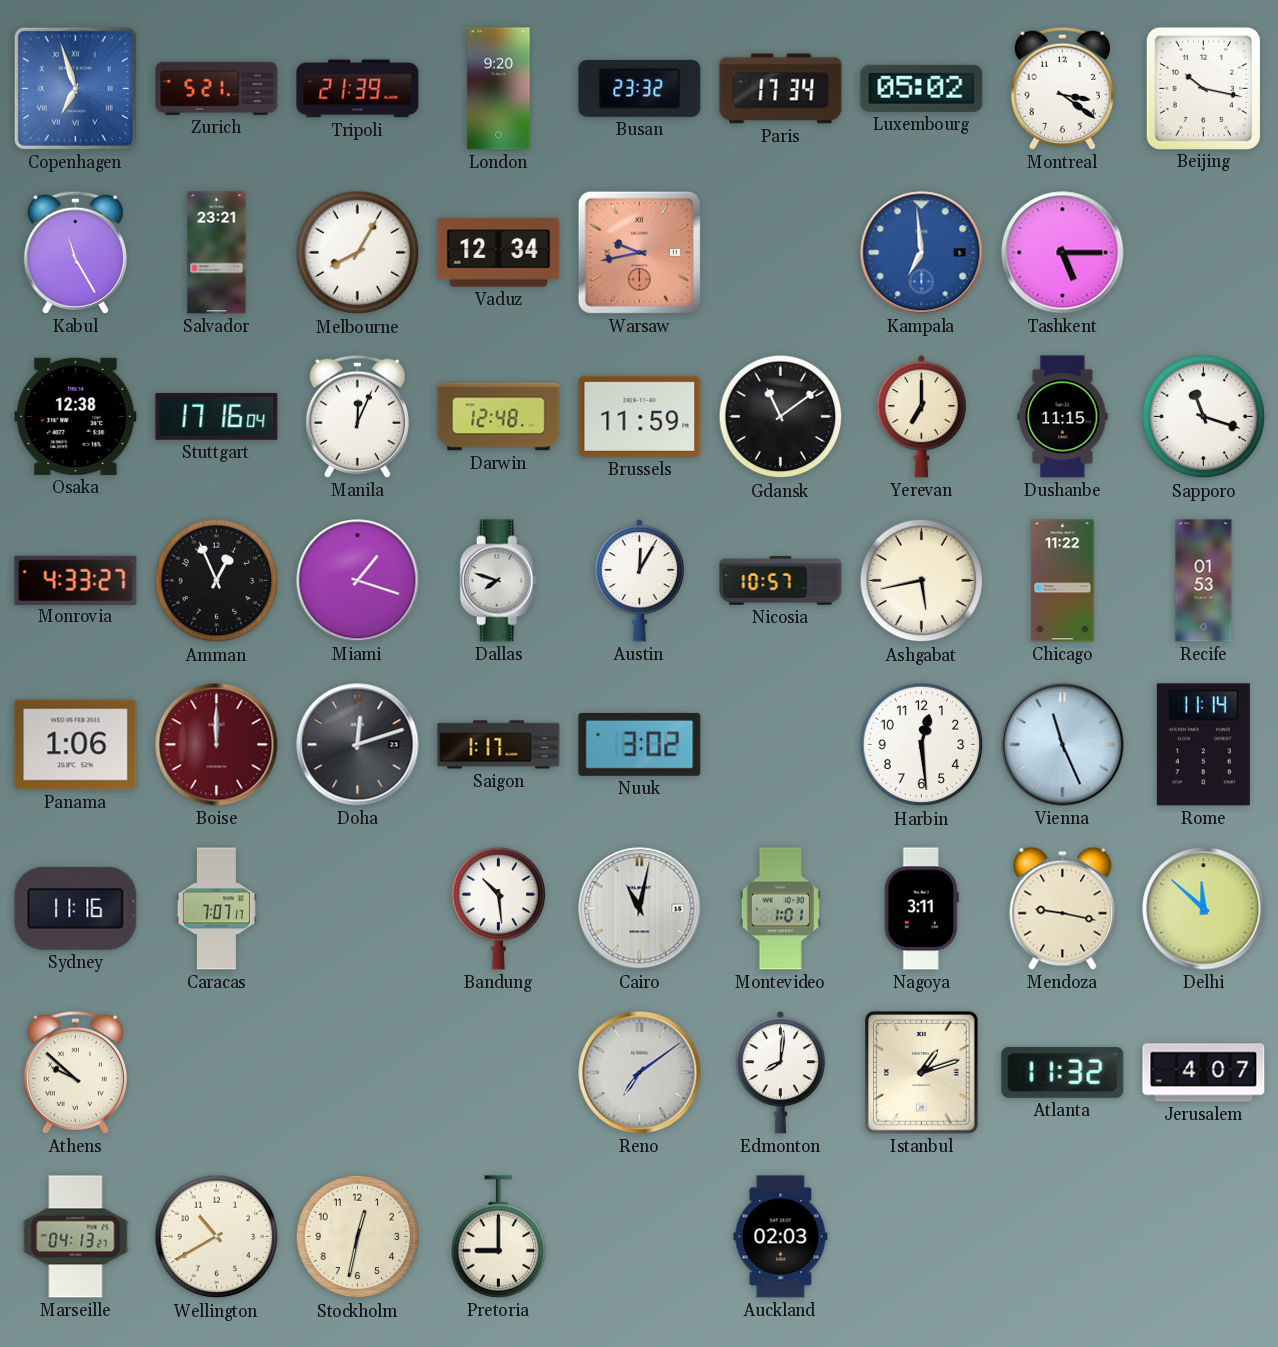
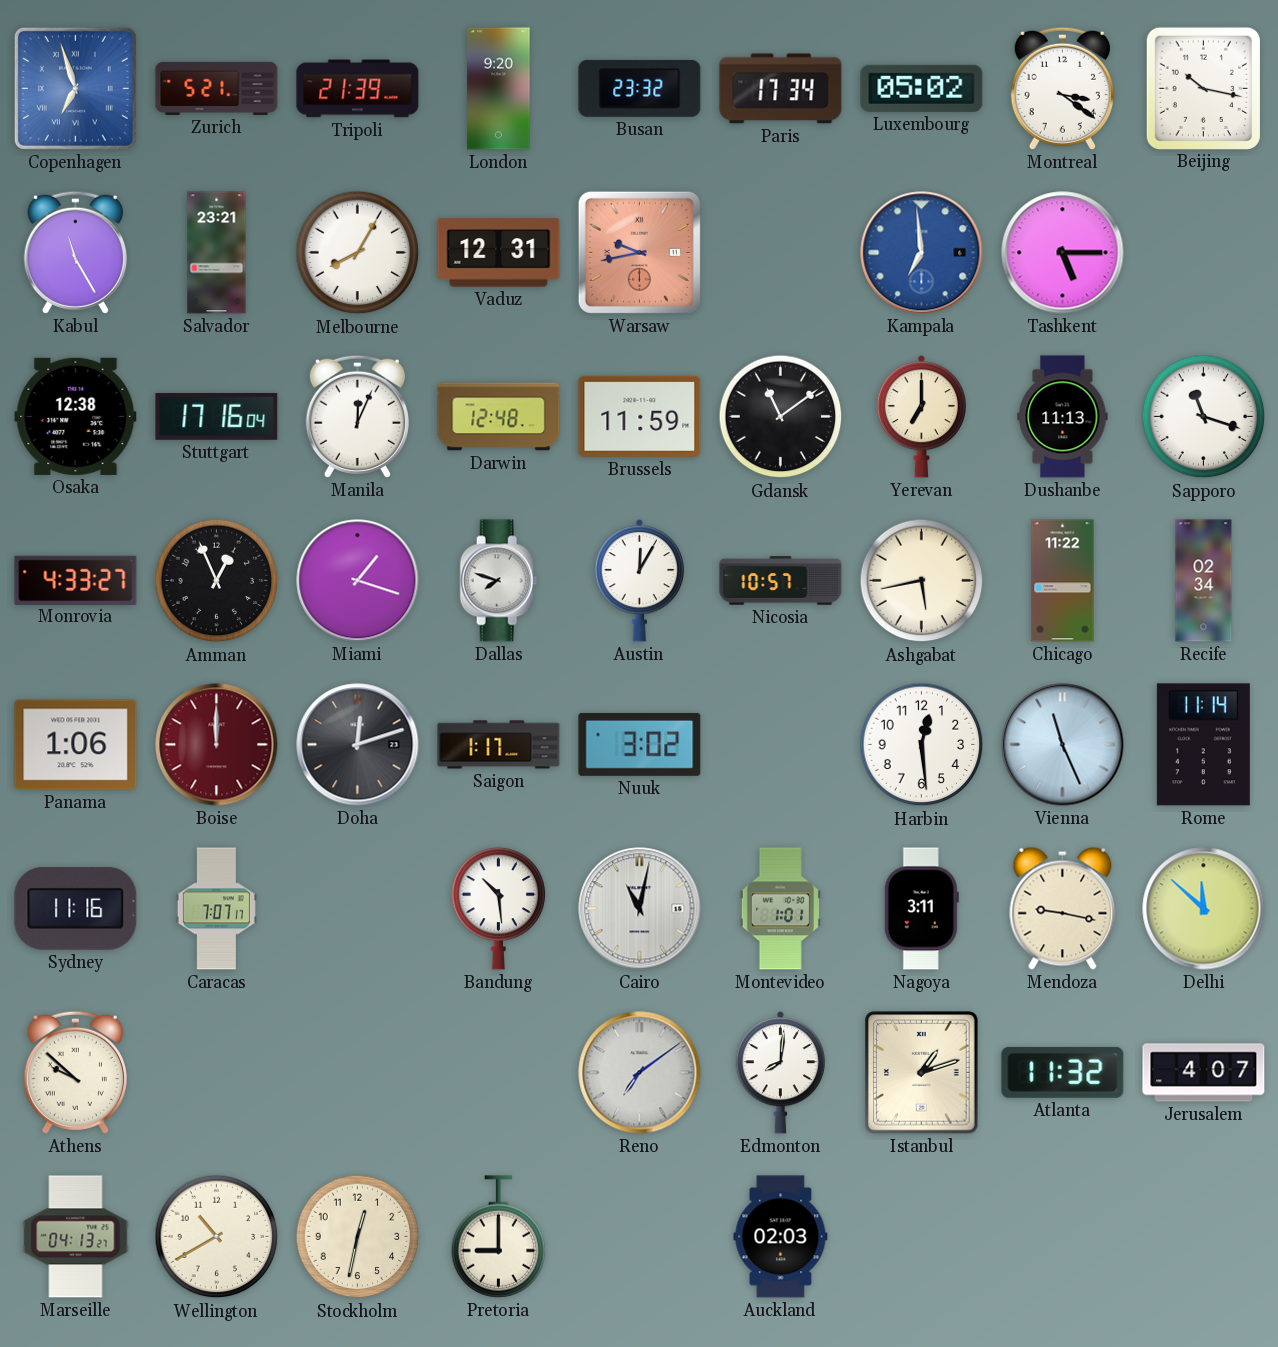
Vaduz: 12:34 -> 12:31 (499, 253)
Dushanbe: 11:15 -> 11:13 (1063, 417)
Recife: 01:53 -> 02:34 (1204, 581)
